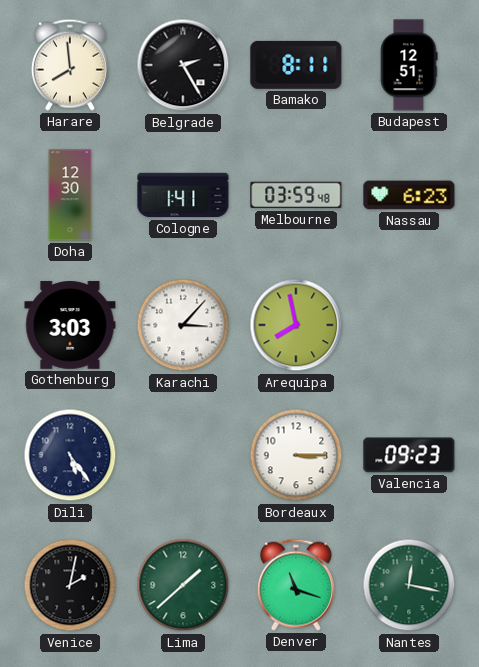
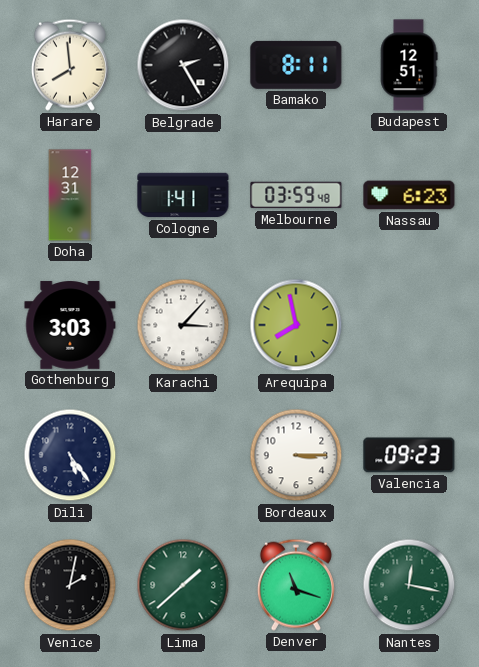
Doha: 12:30 -> 12:31 (70, 195)
